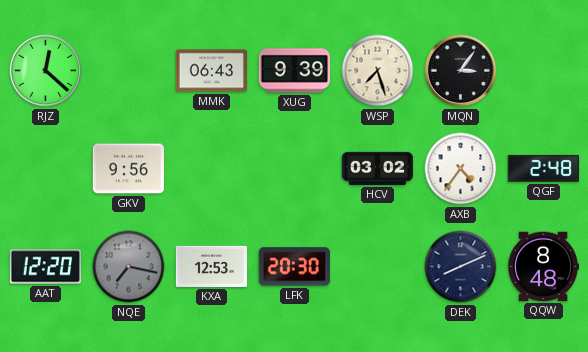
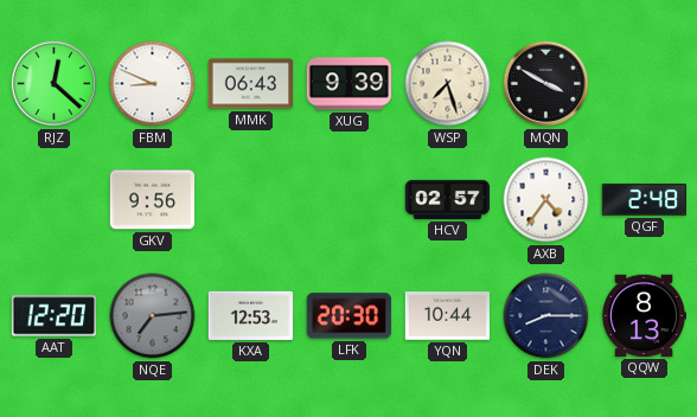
FBM: none -> 8:49 (153, 84)
MQN: 3:06 -> 3:50 (546, 84)
HCV: 03:02 -> 02:57 (448, 199)
NQE: 7:17 -> 7:14 (153, 316)
YQN: none -> 10:44 (447, 316)
DEK: 8:11 -> 8:15 (546, 316)
QQW: 8:48 -> 8:13 (642, 316)
